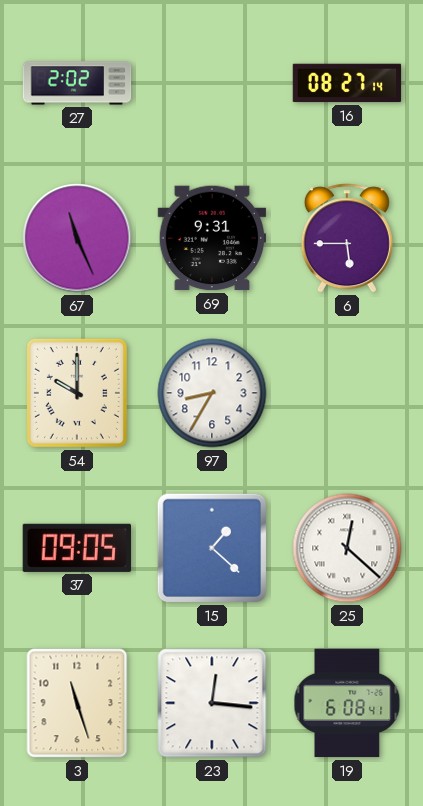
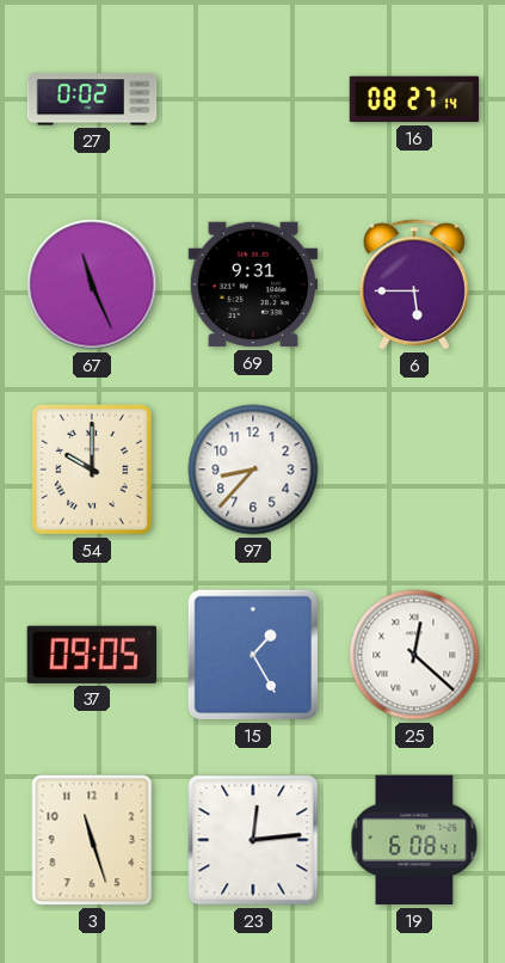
27: 2:02 -> 0:02 (92, 99)
97: 8:35 -> 8:37 (253, 470)
15: 1:22 -> 1:25 (253, 655)
23: 12:16 -> 12:14 (253, 840)
